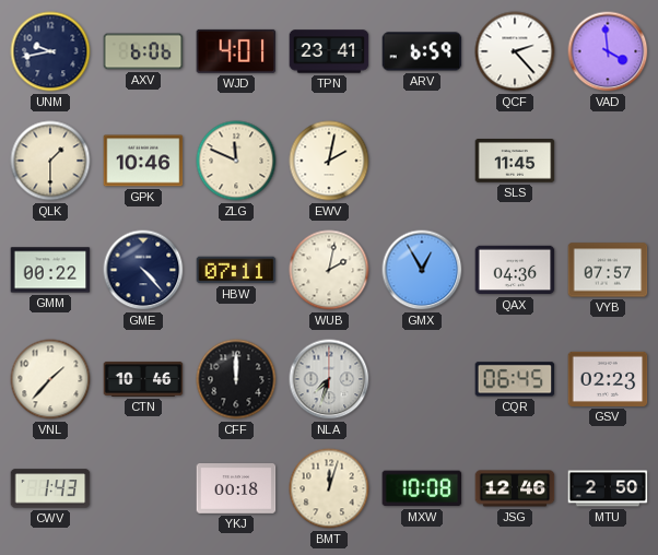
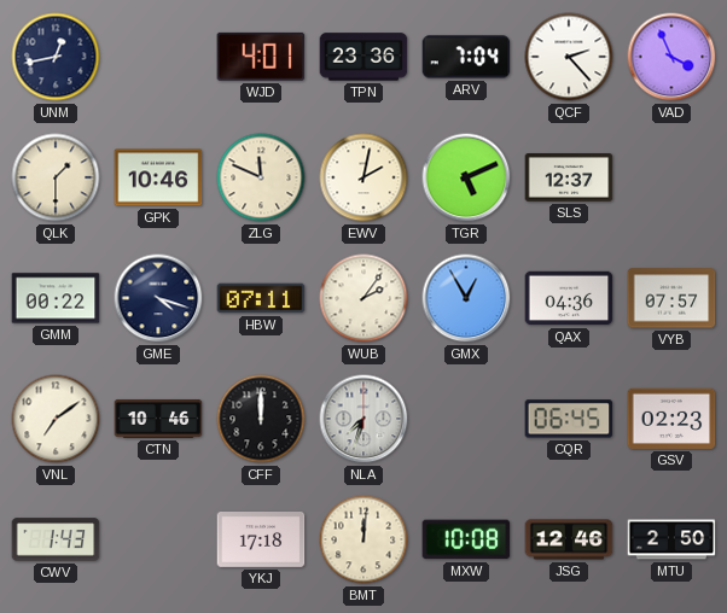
UNM: 9:43 -> 12:43 (56, 57)
AXV: 6:06 -> none (143, 51)
TPN: 23:41 -> 23:36 (363, 57)
ARV: 6:59 -> 7:04 (466, 57)
VAD: 3:59 -> 3:56 (671, 57)
TGR: none -> 5:11 (466, 177)
SLS: 11:45 -> 12:37 (569, 179)
GME: 4:23 -> 4:18 (158, 298)
WUB: 2:02 -> 2:06 (363, 298)
VNL: 1:37 -> 7:09 (56, 419)
YKJ: 00:18 -> 17:18 (261, 541)
BMT: 12:03 -> 12:01 (363, 539)
